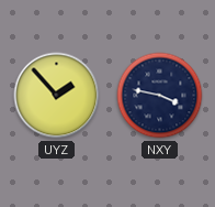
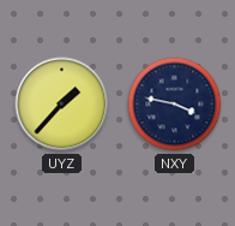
UYZ: 1:53 -> 1:37 (62, 105)
